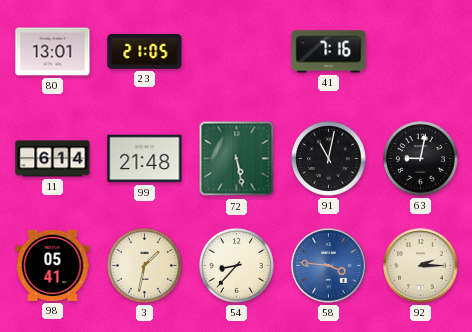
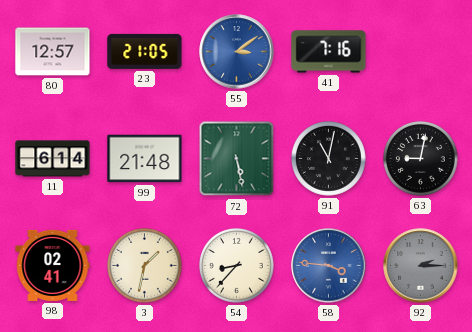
80: 13:01 -> 12:57 (53, 52)
55: none -> 3:09 (237, 52)
98: 05:41 -> 02:41 (53, 265)
92 dial: cream -> grey (421, 266)
